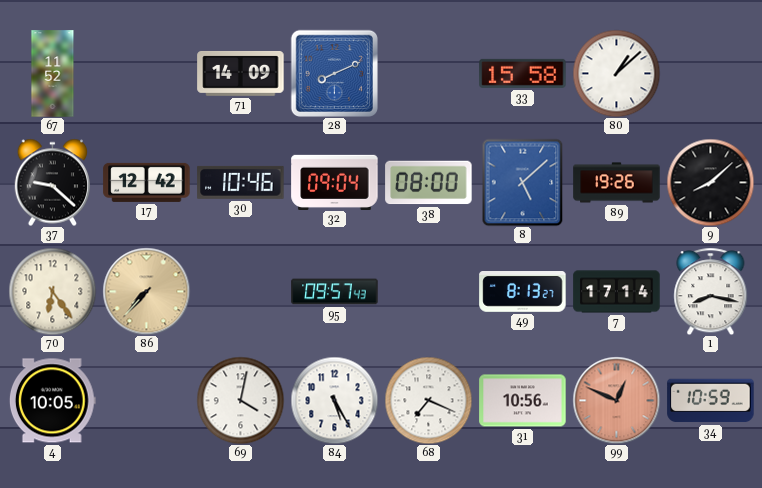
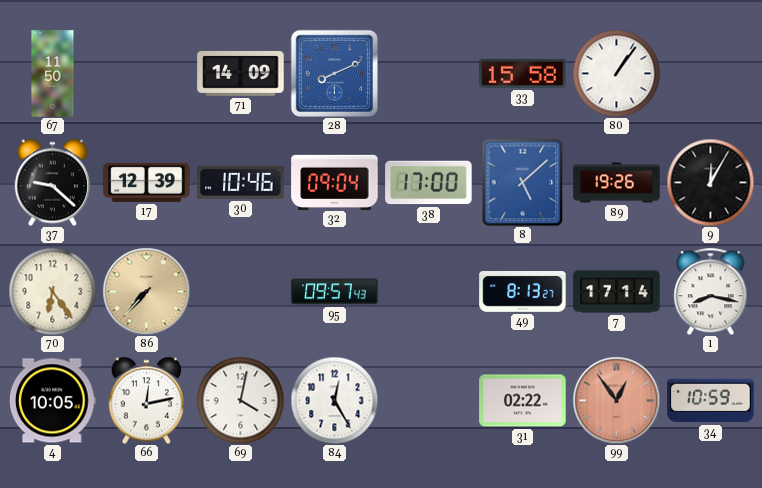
67: 11:52 -> 11:50 (53, 74)
80: 1:08 -> 1:06 (616, 73)
17: 12:42 -> 12:39 (147, 182)
38: 08:00 -> 17:00 (429, 183)
9: 8:08 -> 12:05 (710, 182)
66: none -> 12:13 (147, 400)
84: 5:25 -> 12:25 (334, 400)
68: 7:19 -> none (428, 400)
31: 10:56 -> 02:22 (523, 401)
99: 12:49 -> 12:54 (616, 400)
